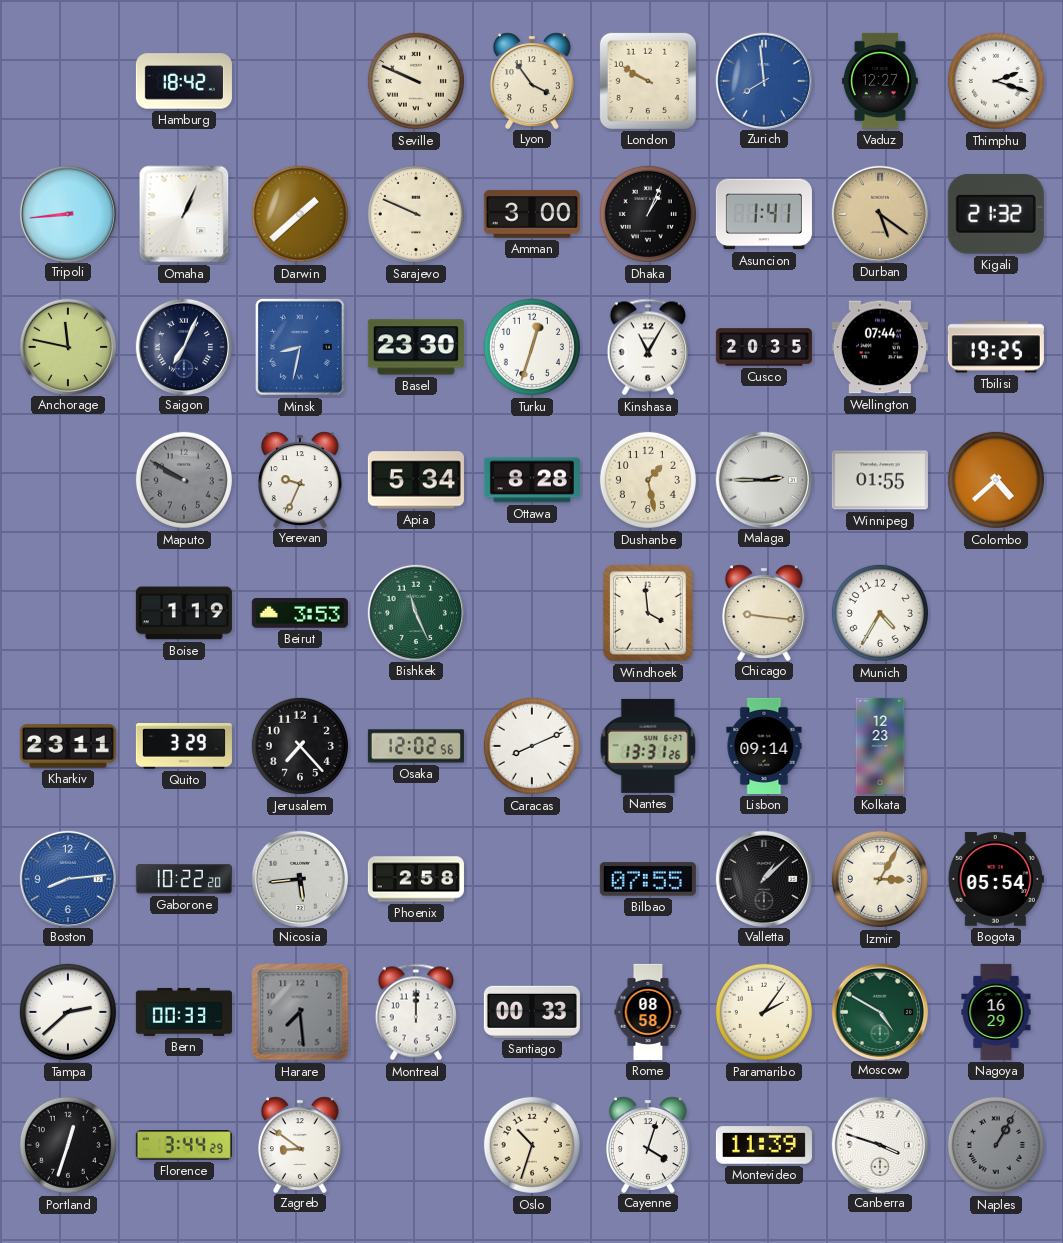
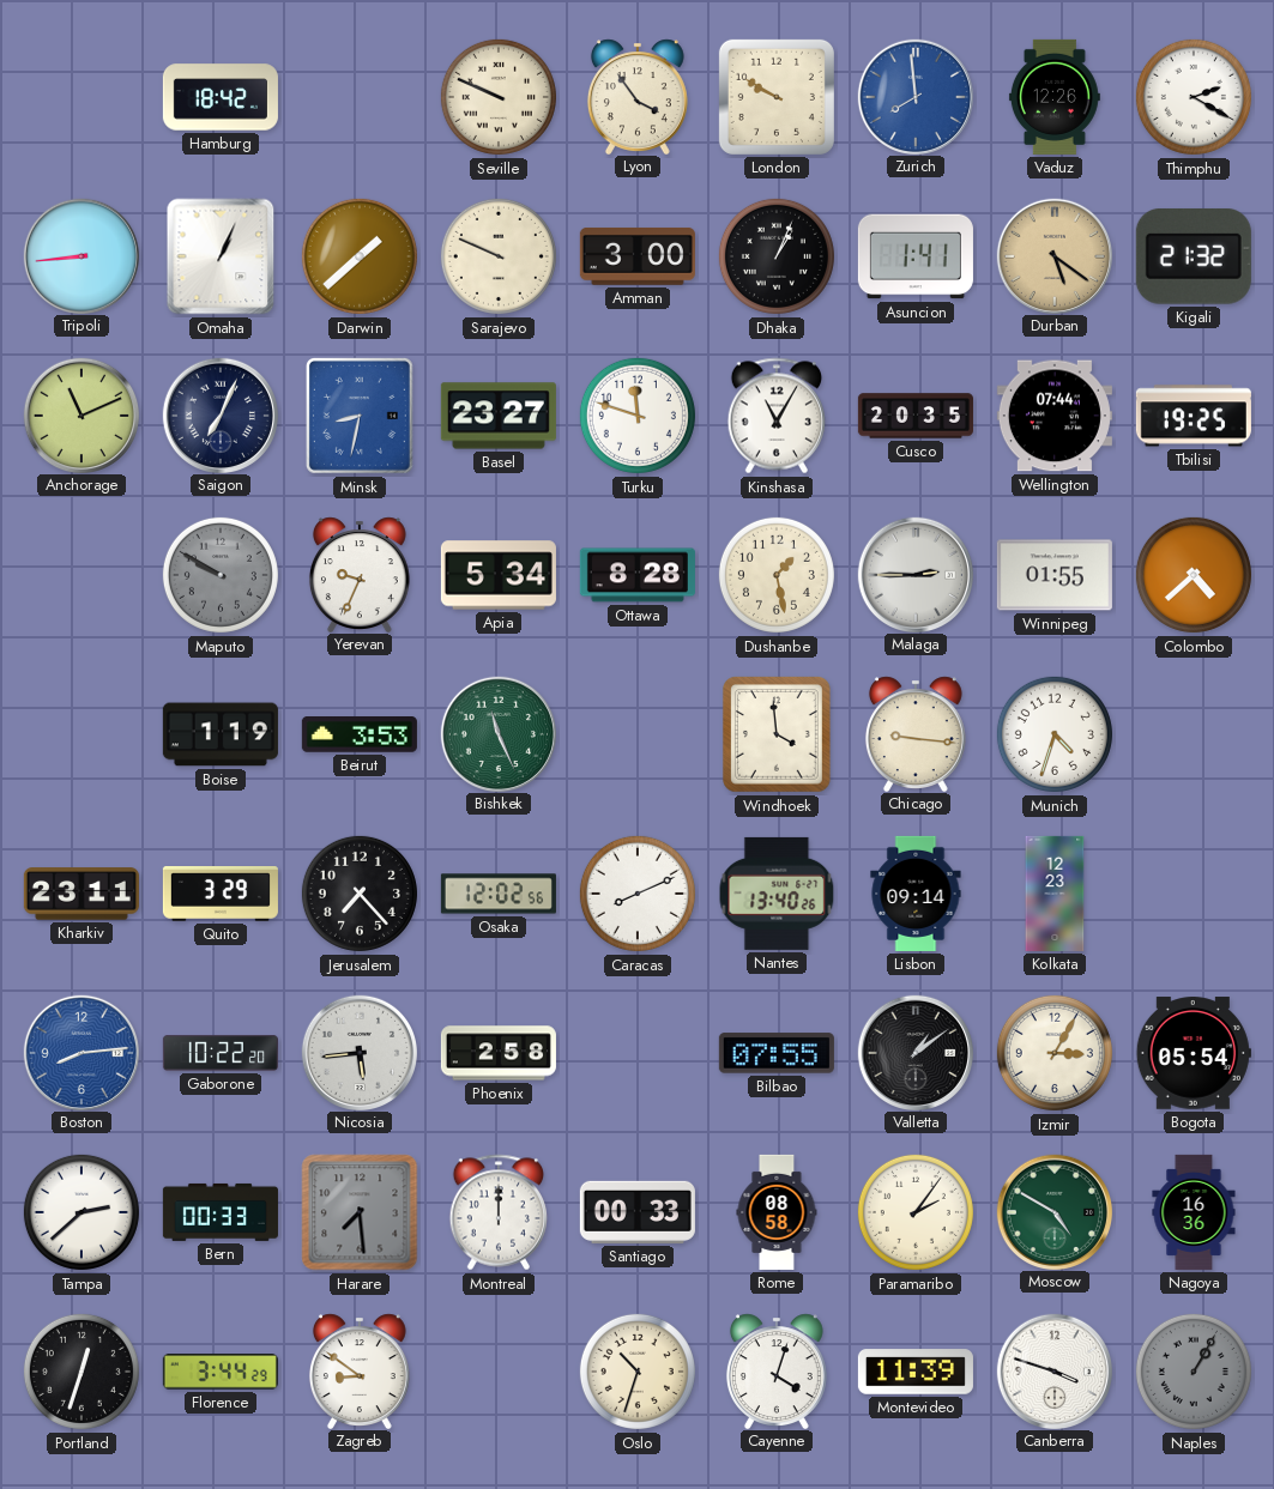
Vaduz: 12:27 -> 12:26 (1055, 97)
Thimphu: 2:18 -> 2:20 (1194, 97)
Anchorage: 11:47 -> 11:11 (80, 414)
Basel: 23:30 -> 23:27 (499, 416)
Turku: 12:33 -> 11:48 (638, 416)
Munich: 4:35 -> 4:33 (1055, 734)
Nantes: 13:31 -> 13:40 (777, 894)
Valletta: 1:08 -> 1:09 (914, 1052)
Nagoya: 16:29 -> 16:36 (1194, 1212)
